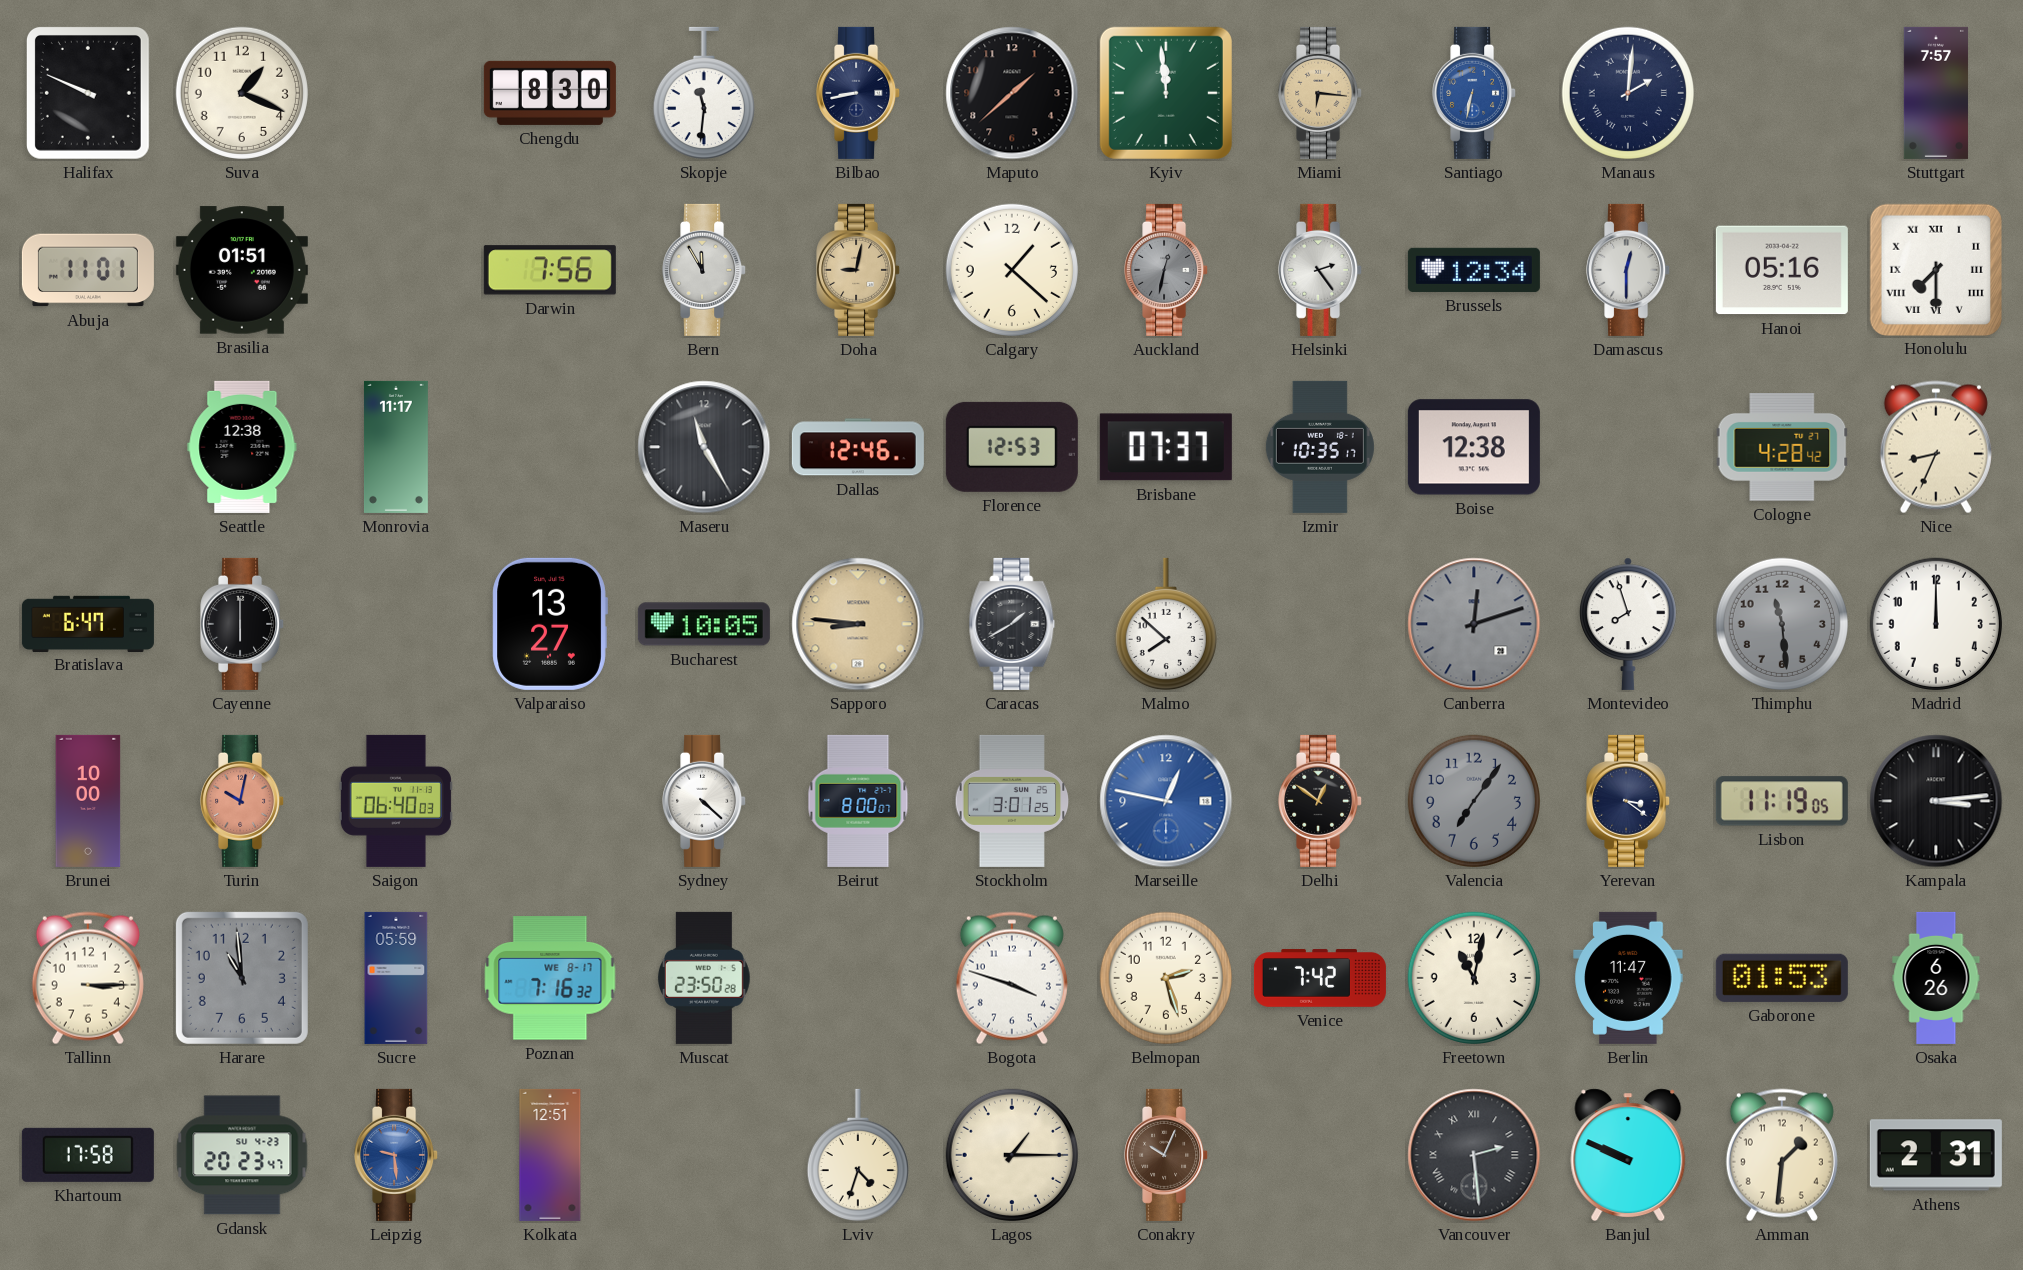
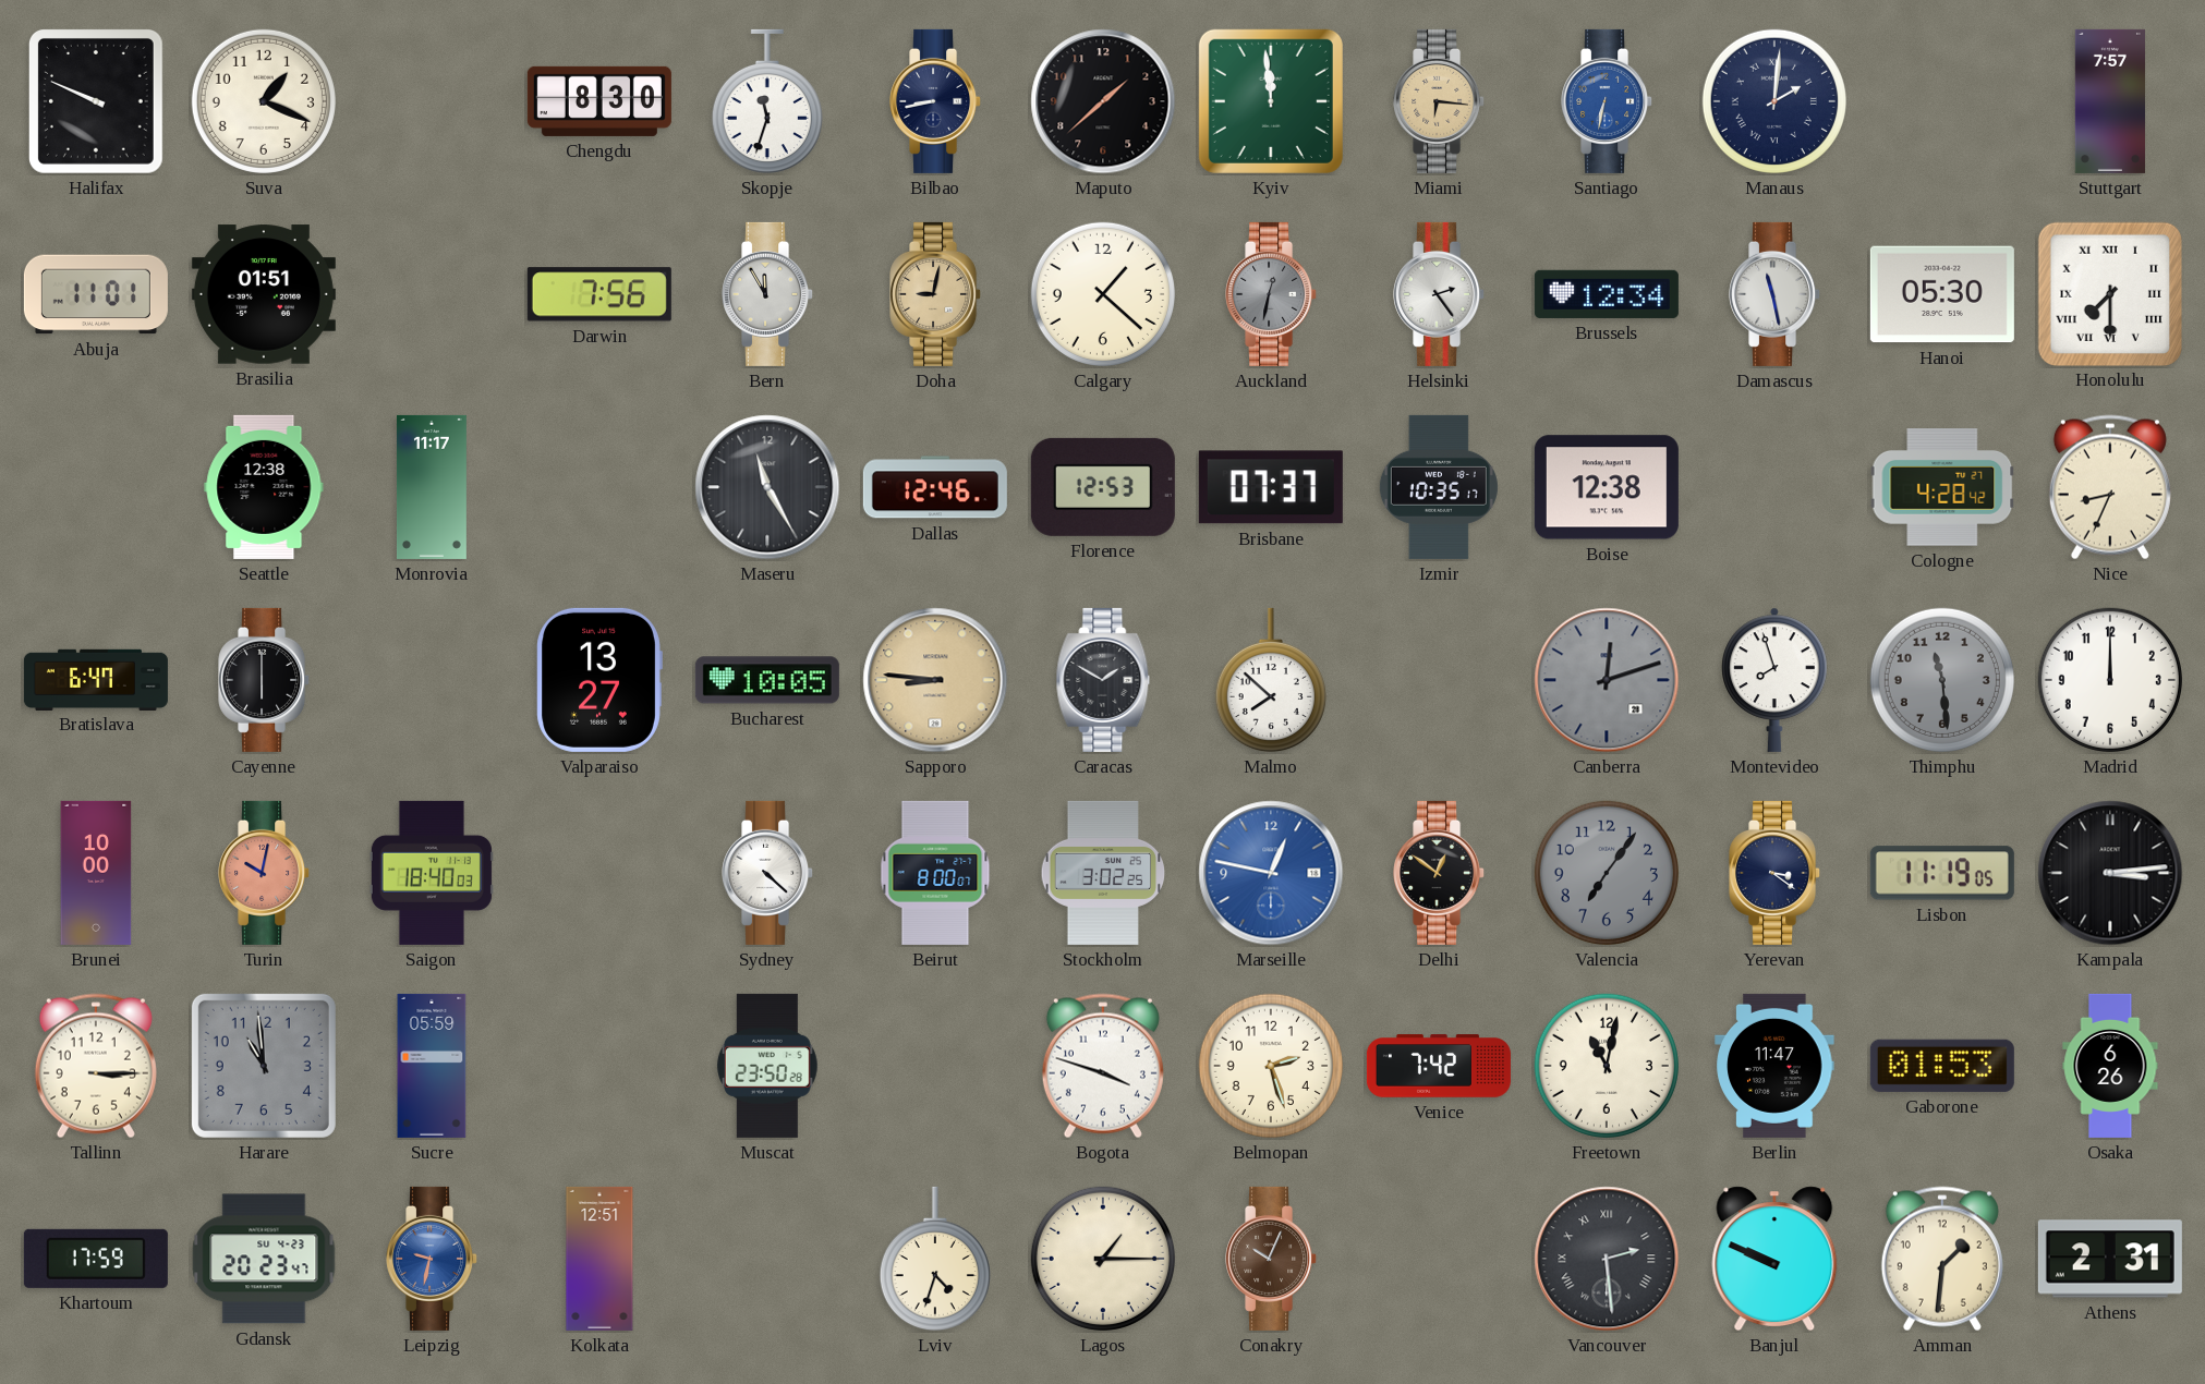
Skopje: 11:31 -> 11:33 (767, 101)
Damascus: 12:30 -> 11:28 (1776, 294)
Hanoi: 05:16 -> 05:30 (1942, 294)
Caracas: 1:40 -> 1:50 (1103, 680)
Saigon: 06:40 -> 18:40 (432, 873)
Stockholm: 3:01 -> 3:02 (1103, 873)
Poznan: 7:16 -> none (550, 978)
Khartoum: 17:58 -> 17:59 (96, 1259)
Leipzig: 9:29 -> 9:32 (433, 1259)
